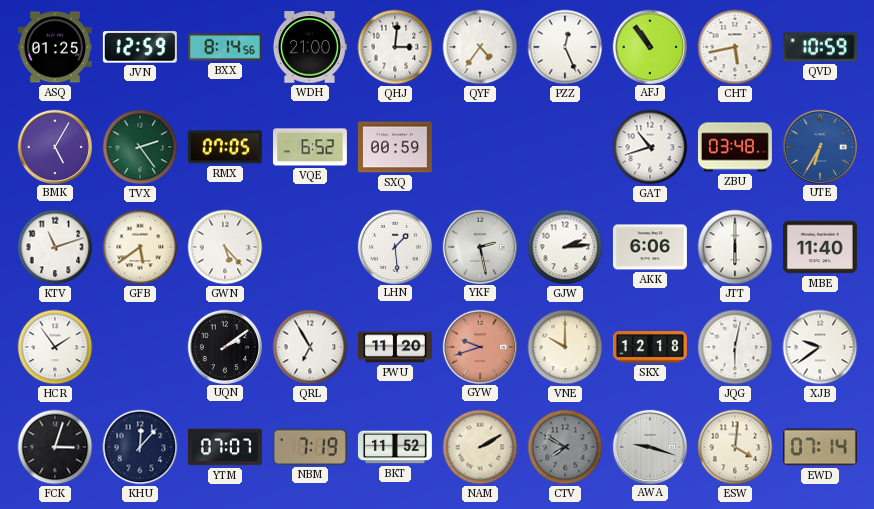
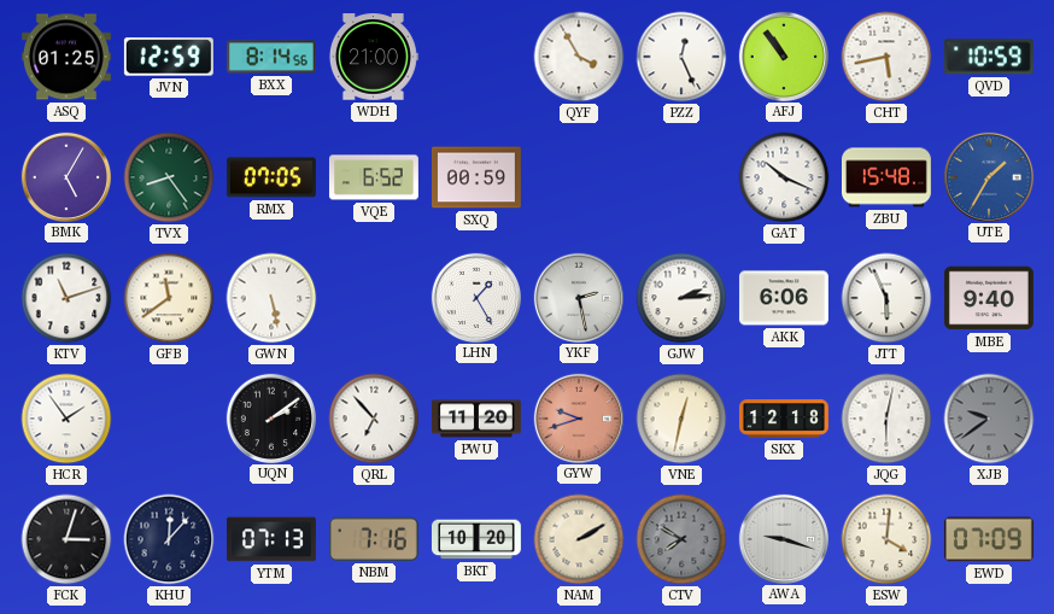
QHJ: 3:01 -> none (395, 47)
QYF: 4:36 -> 3:55 (579, 57)
TVX: 2:24 -> 8:24 (169, 177)
GAT: 10:42 -> 10:19 (784, 177)
ZBU: 03:48 -> 15:48 (886, 177)
UTE: 6:35 -> 1:35 (988, 176)
GFB: 5:39 -> 11:39 (169, 298)
GWN: 5:23 -> 5:28 (271, 298)
LHN: 1:29 -> 1:25 (475, 297)
JTT: 6:00 -> 5:56 (886, 298)
MBE: 11:40 -> 9:40 (989, 298)
QRL: 6:55 -> 6:53 (374, 419)
VNE: 10:00 -> 12:32 (681, 419)
XJB dial: white -> grey (989, 419)
YTM: 07:07 -> 07:13 (271, 539)
NBM: 7:19 -> 7:16 (374, 539)
BKT: 11:52 -> 10:20 (476, 539)
EWD: 07:14 -> 07:09 (989, 539)
